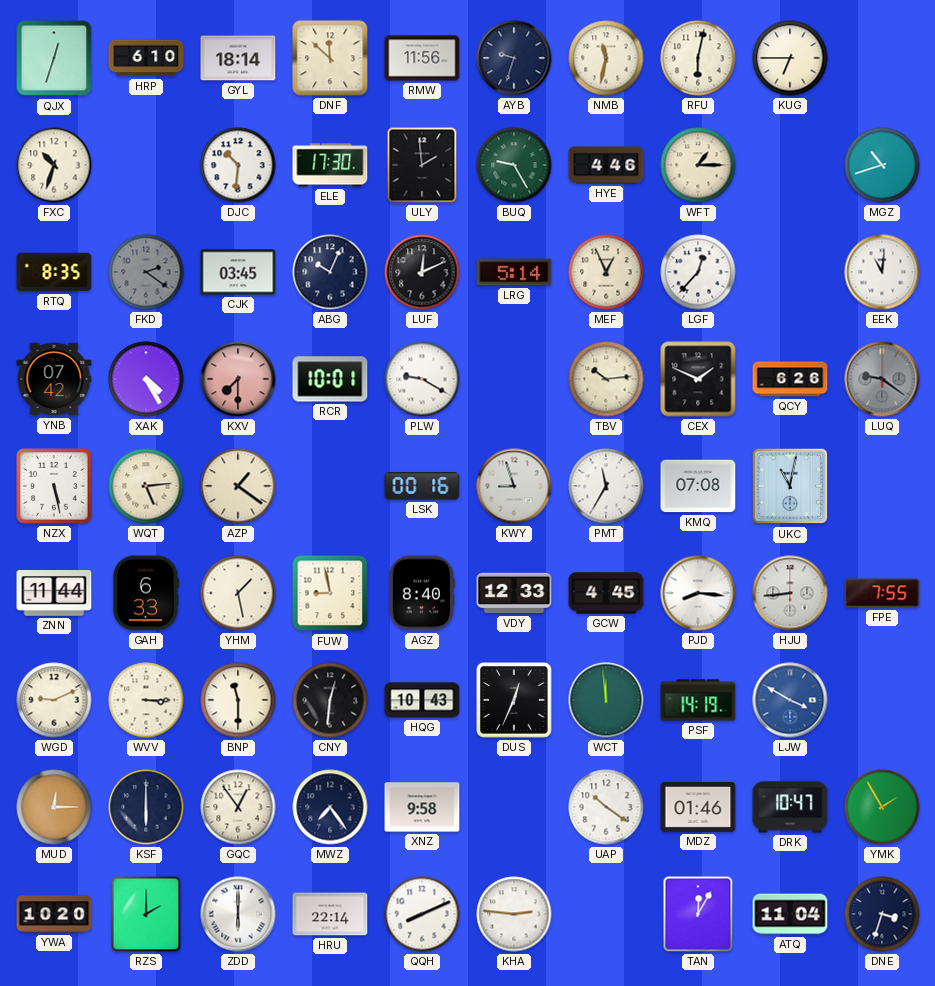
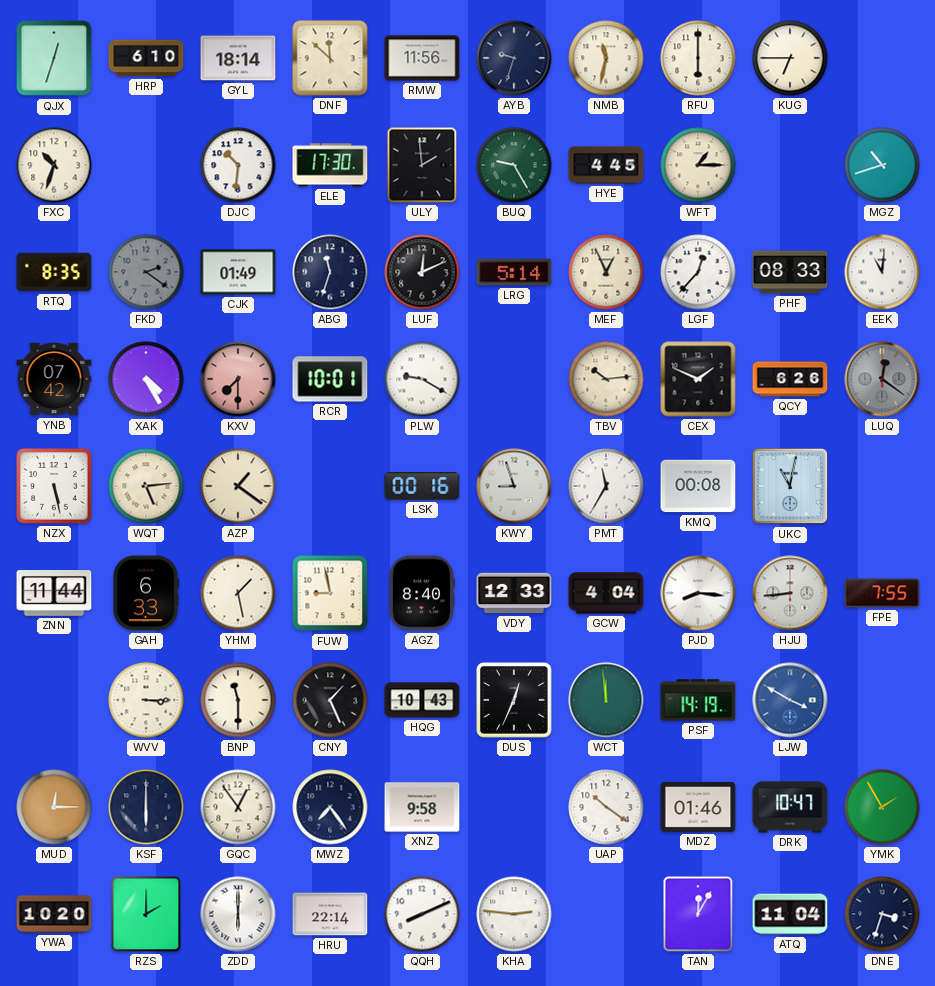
RFU: 6:02 -> 6:00 (698, 58)
HYE: 4:46 -> 4:45 (606, 165)
CJK: 03:45 -> 01:49 (238, 272)
ABG: 10:04 -> 11:33 (330, 272)
PHF: none -> 08:33 (790, 272)
LUQ: 9:21 -> 12:21 (882, 379)
KMQ: 07:08 -> 00:08 (698, 486)
GCW: 4:45 -> 4:04 (606, 593)
WGD: 9:11 -> none (54, 700)
CNY: 12:31 -> 1:26 (330, 700)
